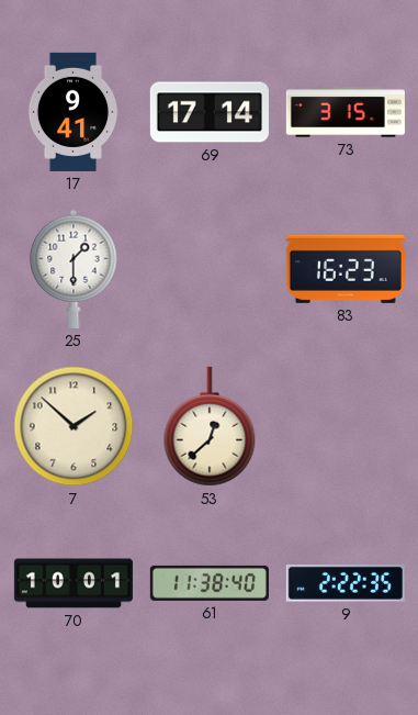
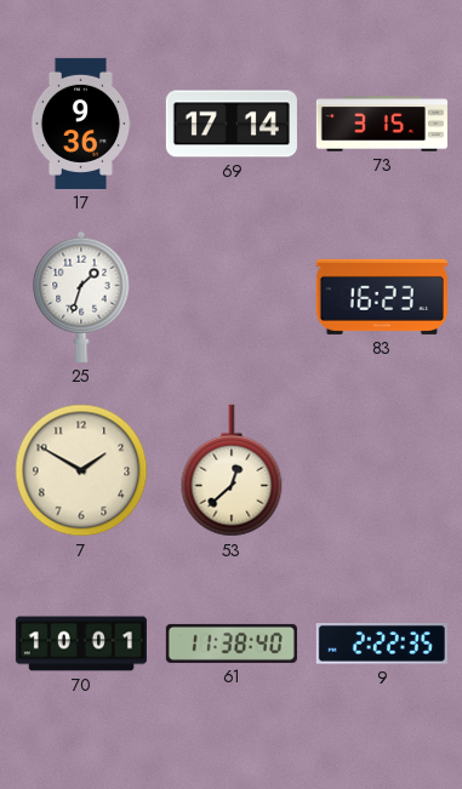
17: 9:41 -> 9:36 (81, 124)
25: 1:30 -> 1:33 (81, 297)
7: 1:52 -> 1:50 (81, 470)
